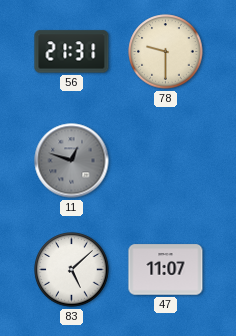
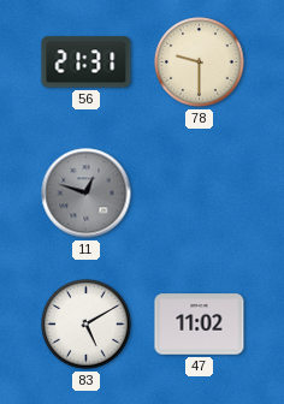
83: 5:08 -> 5:10 (87, 325)
47: 11:07 -> 11:02 (200, 325)
